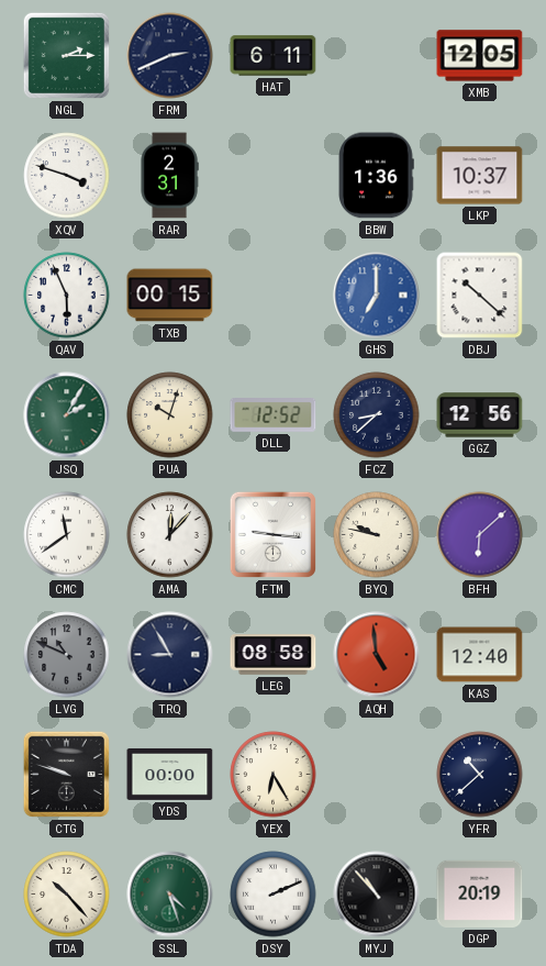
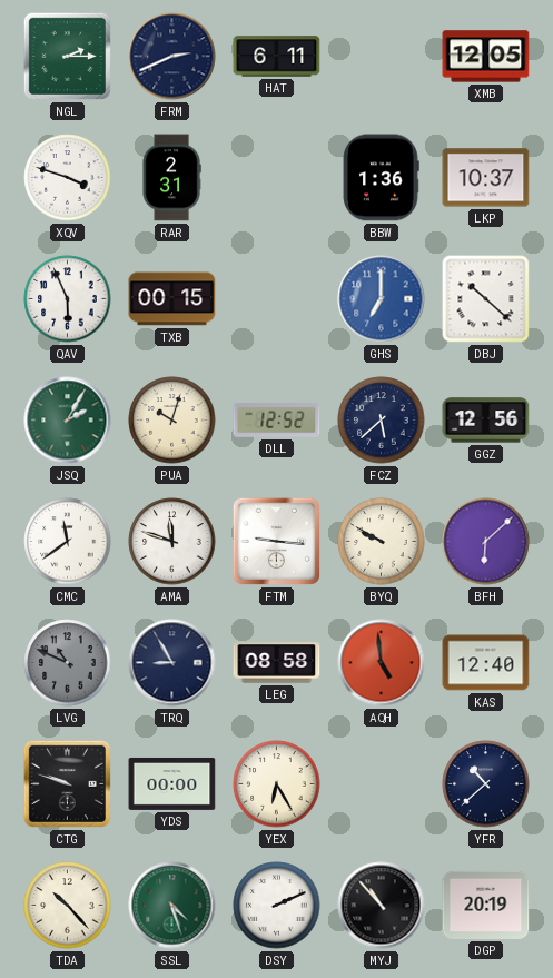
FCZ: 8:38 -> 5:38 (382, 421)
AMA: 12:07 -> 11:48 (172, 542)
BYQ: 9:47 -> 9:50 (382, 542)
